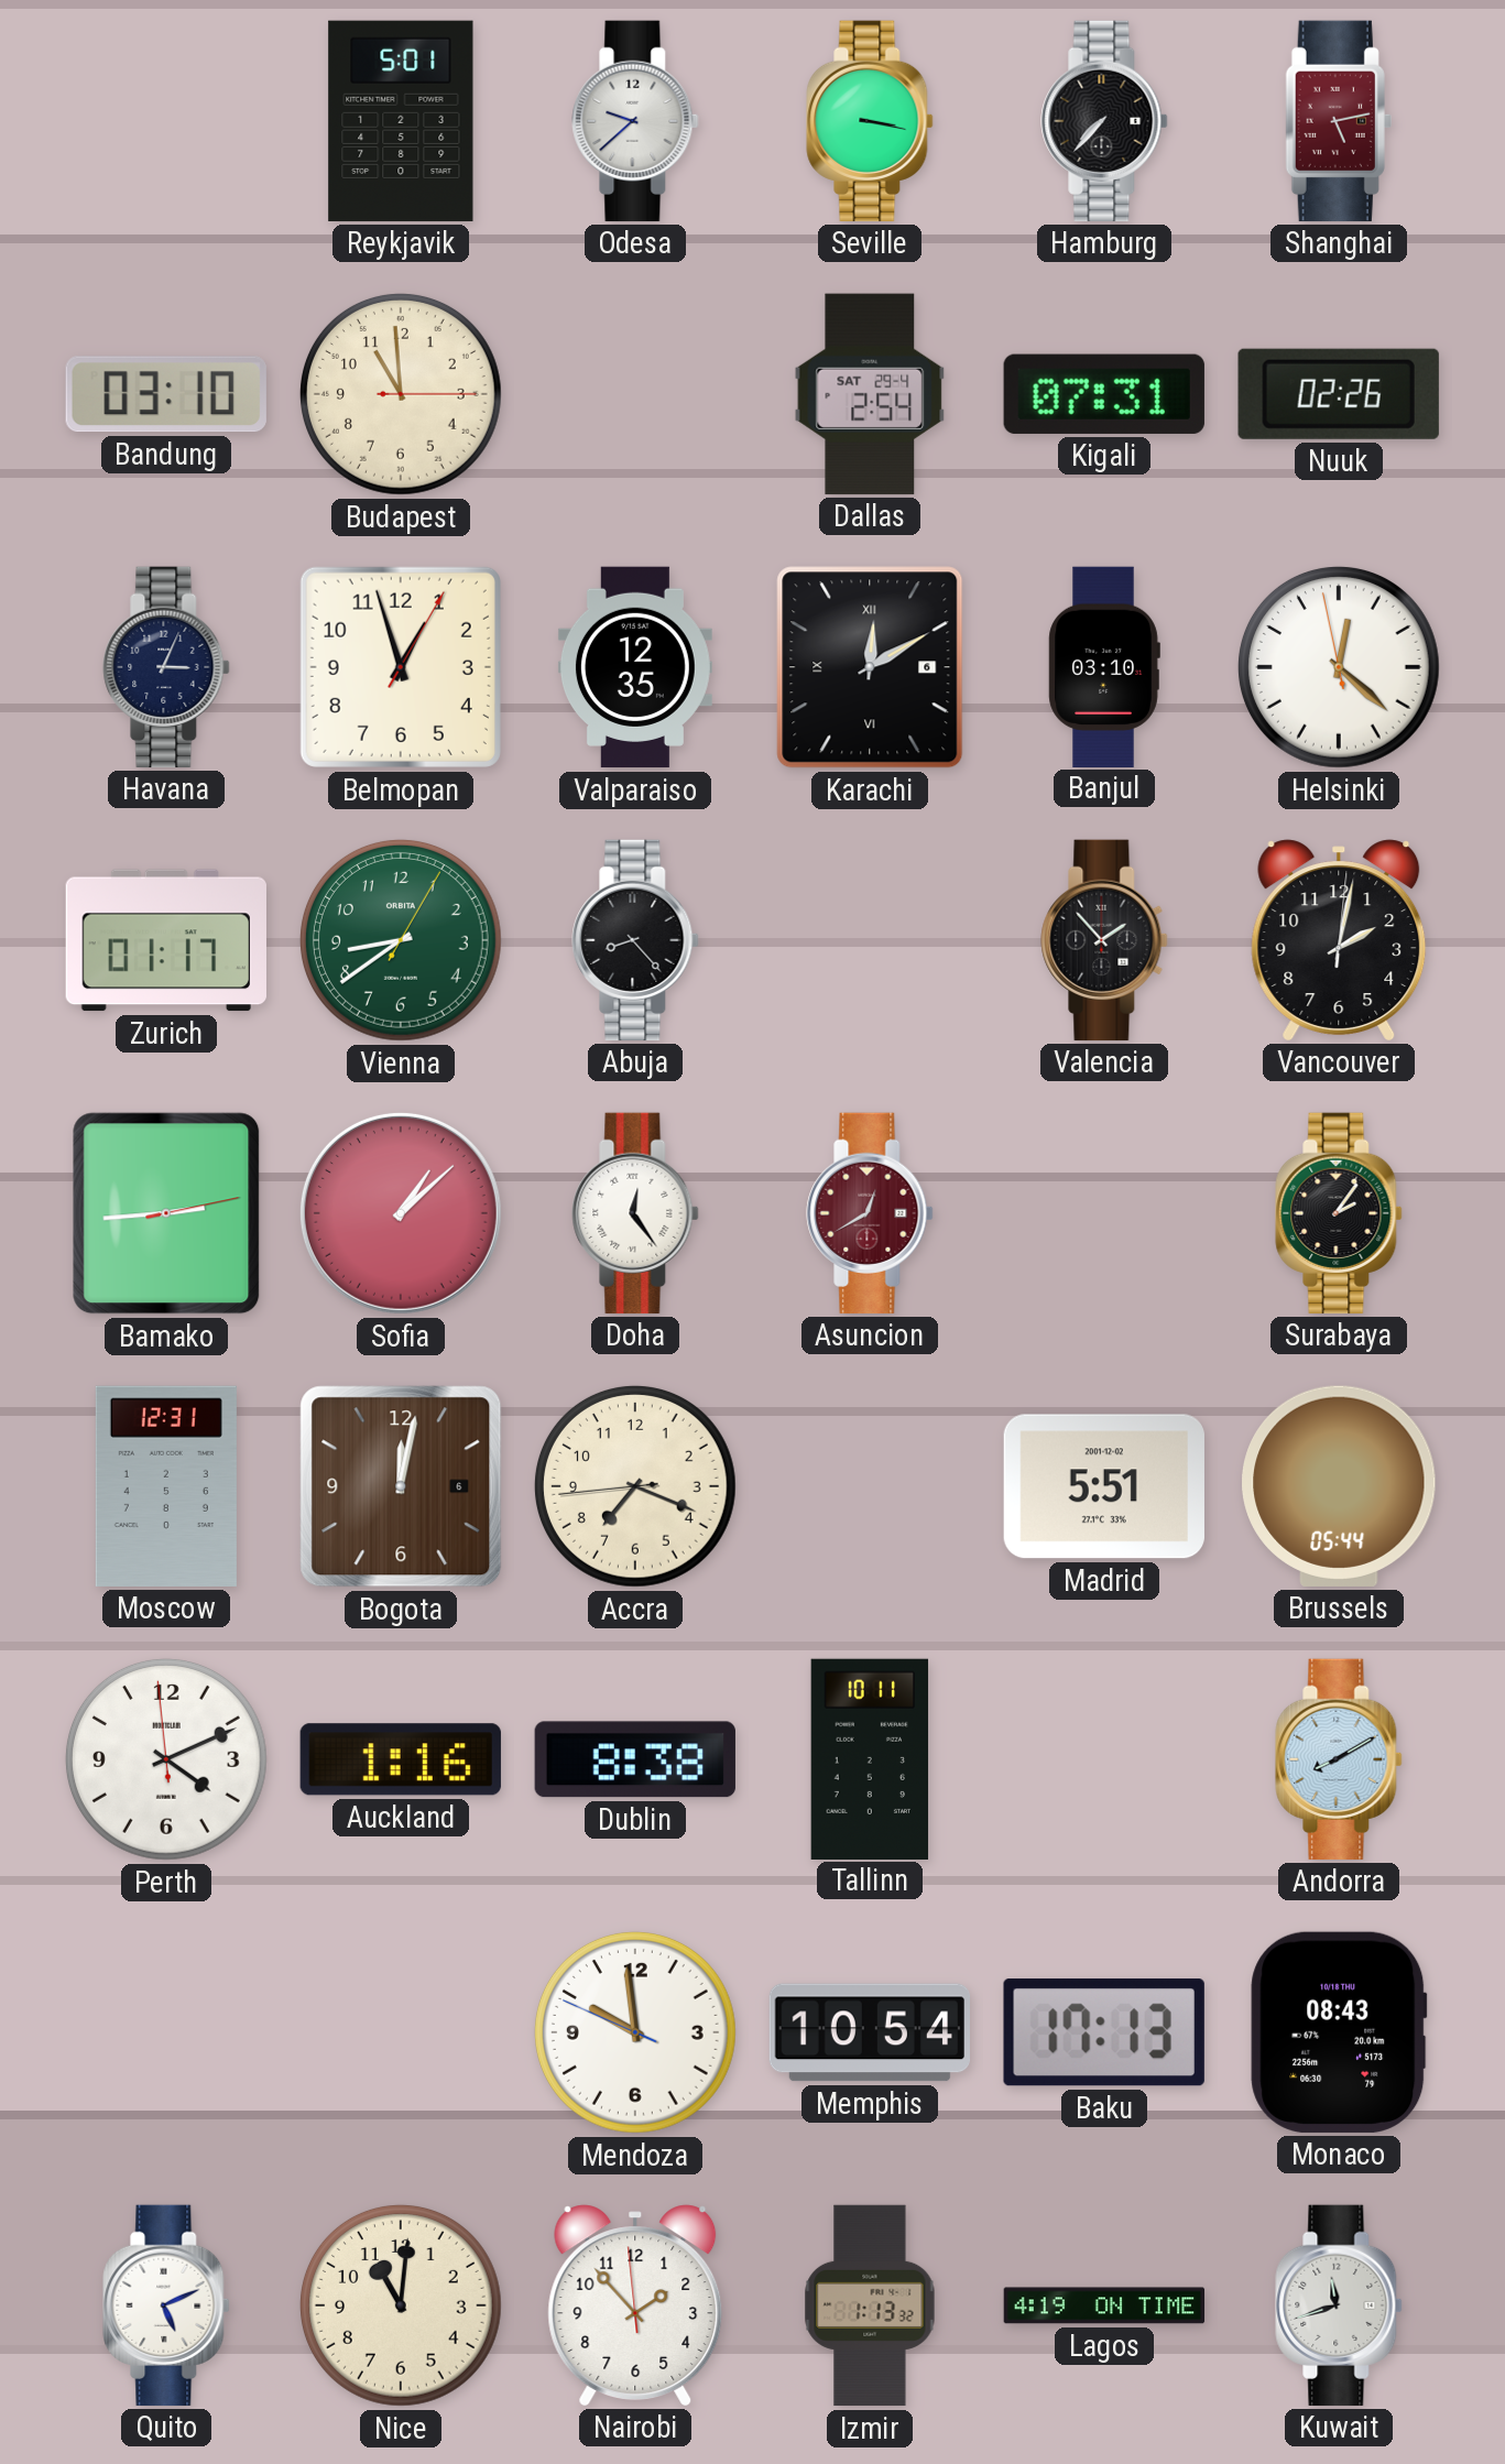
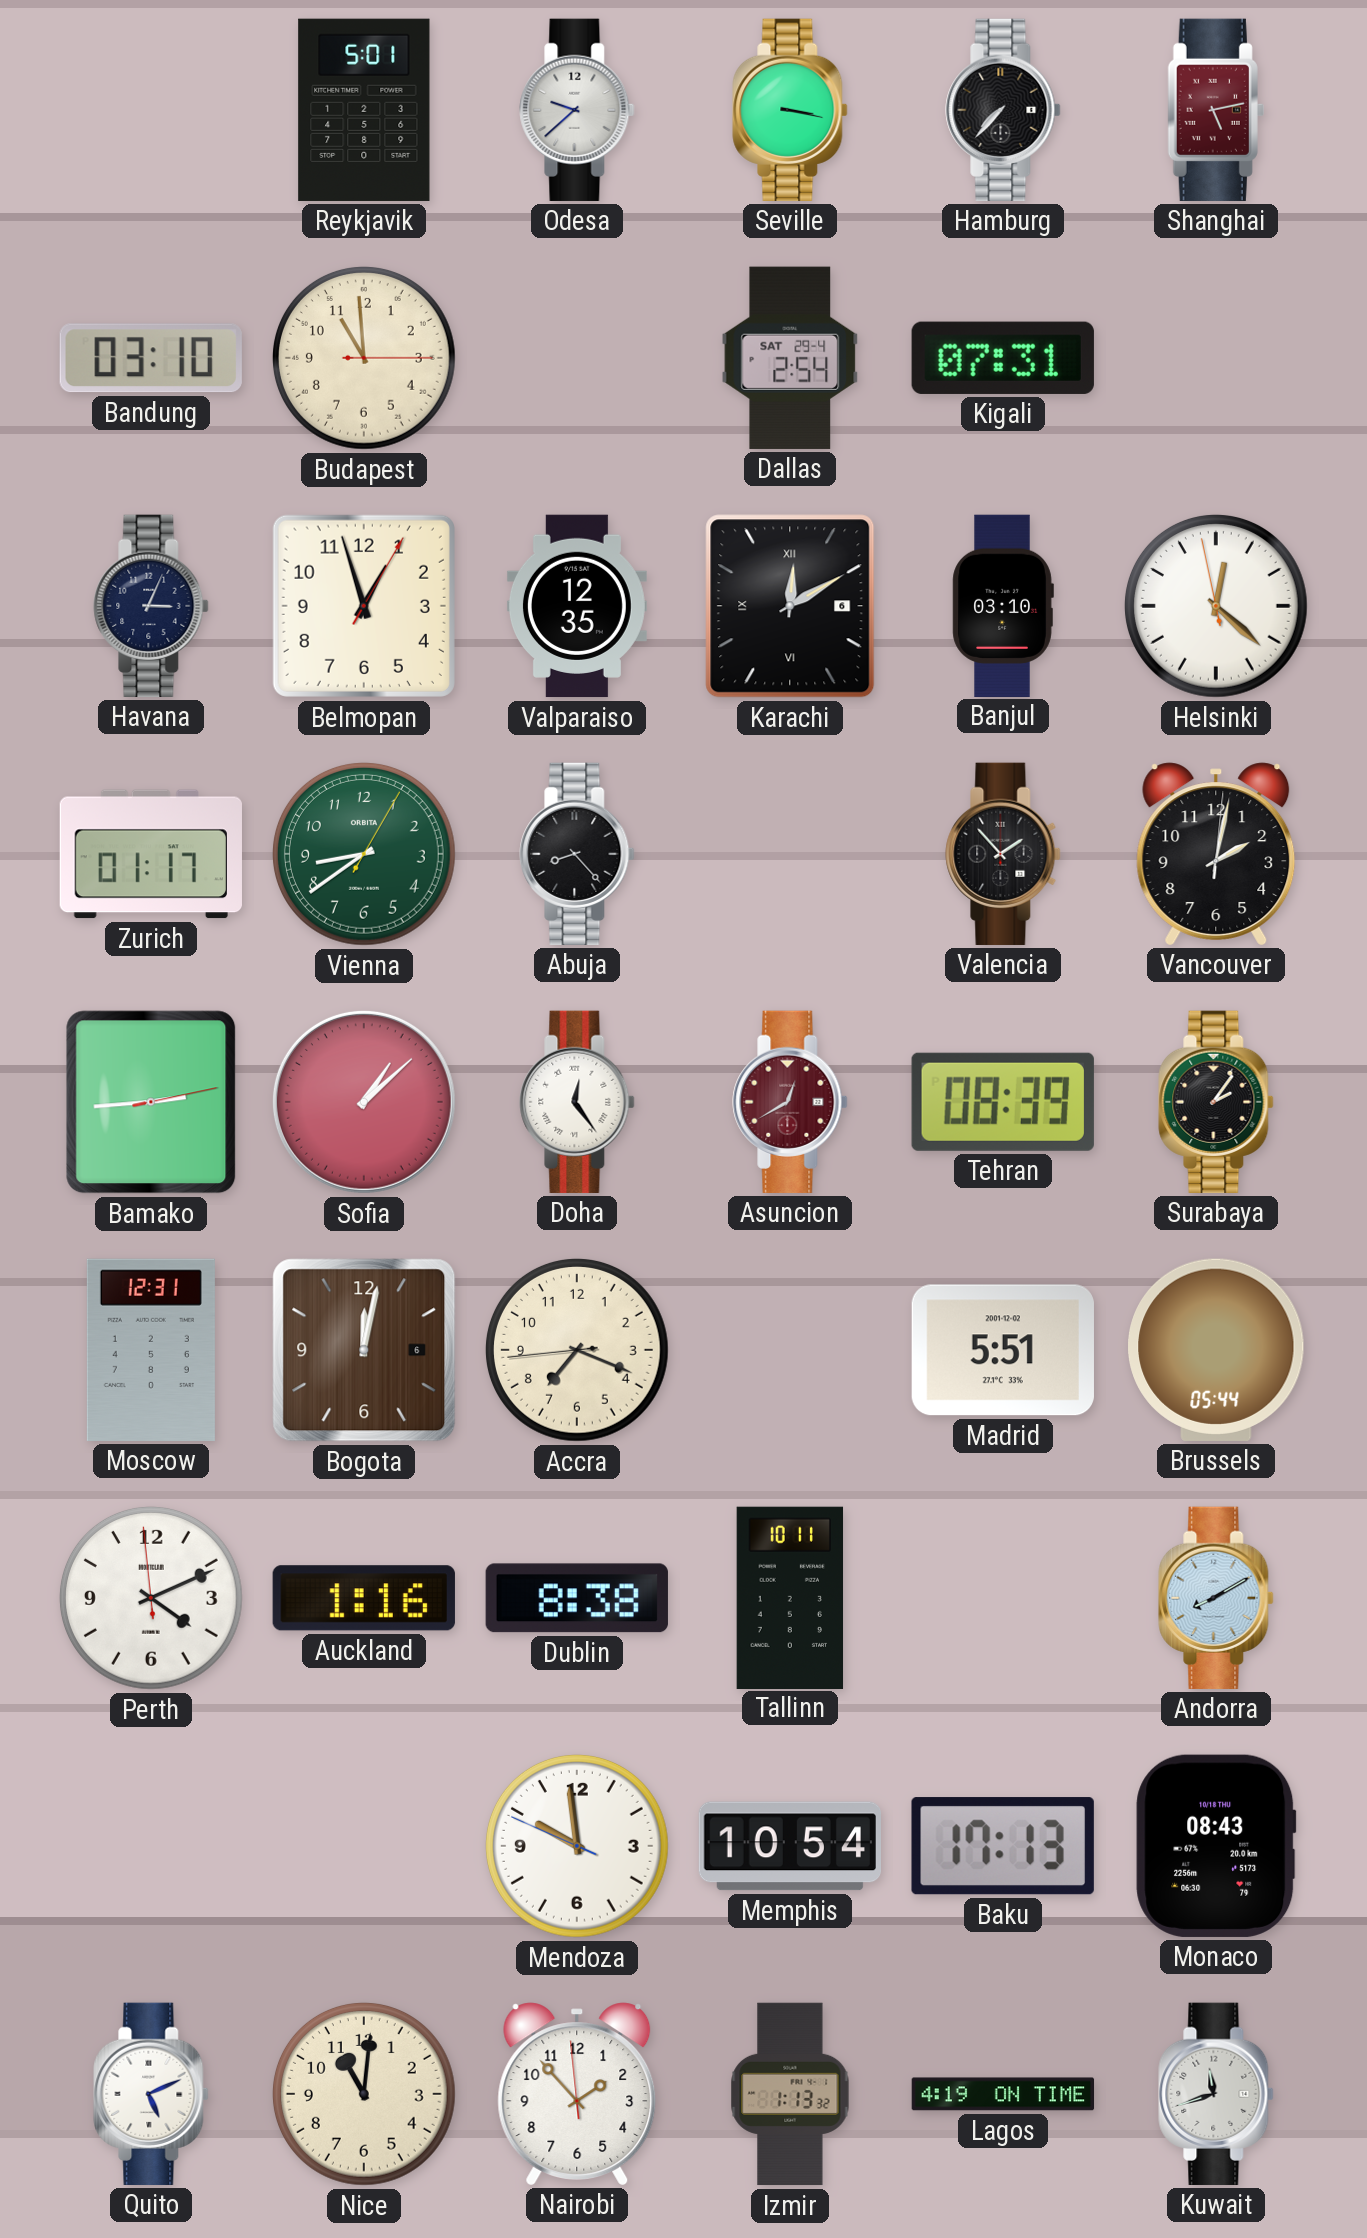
Nuuk: 02:26 -> none (1339, 394)
Tehran: none -> 08:39 (1003, 1102)
